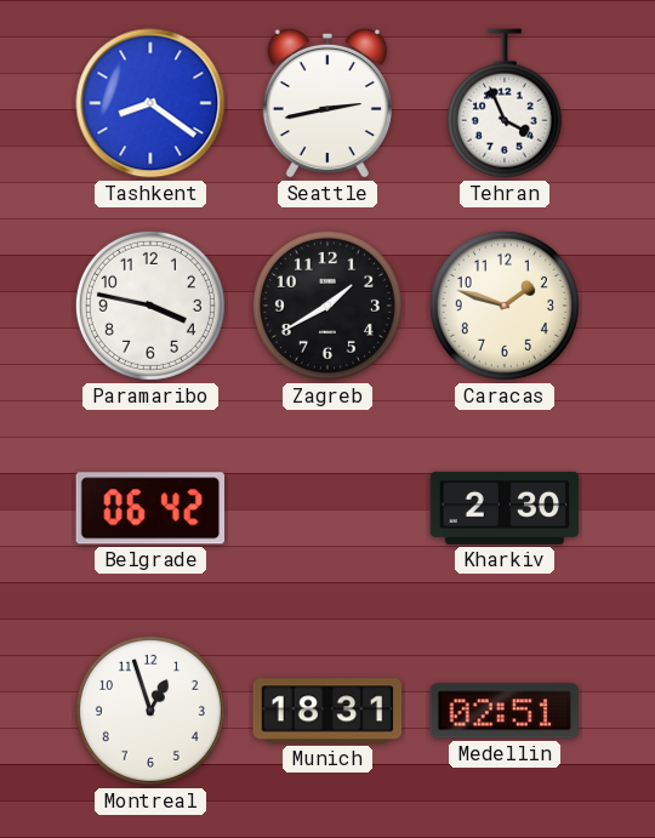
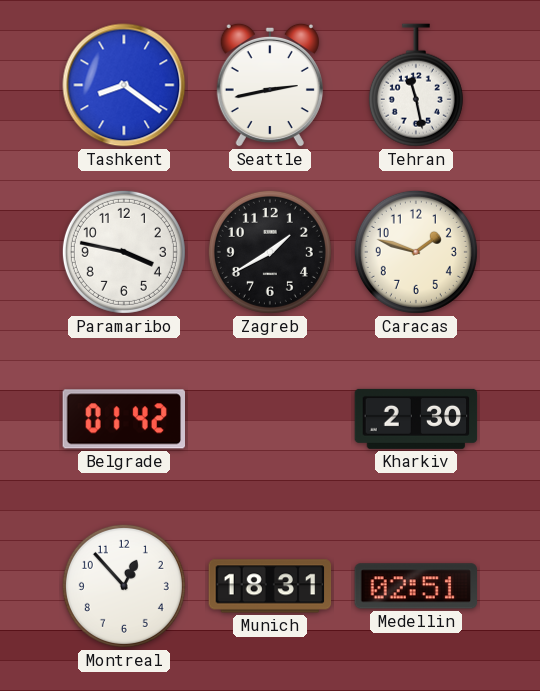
Tehran: 3:56 -> 11:28 (416, 85)
Belgrade: 06:42 -> 01:42 (124, 419)
Montreal: 12:57 -> 12:53 (124, 586)
